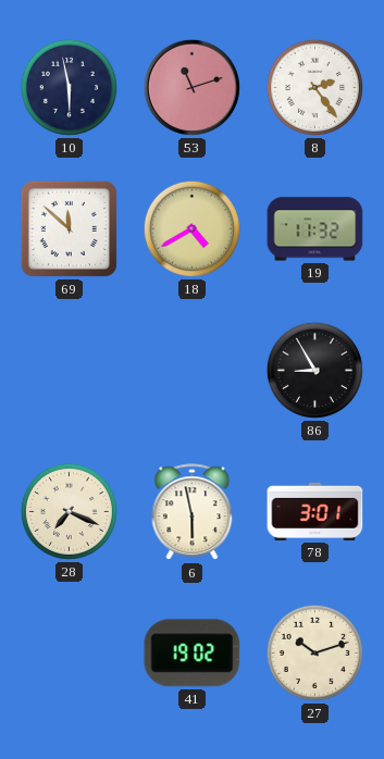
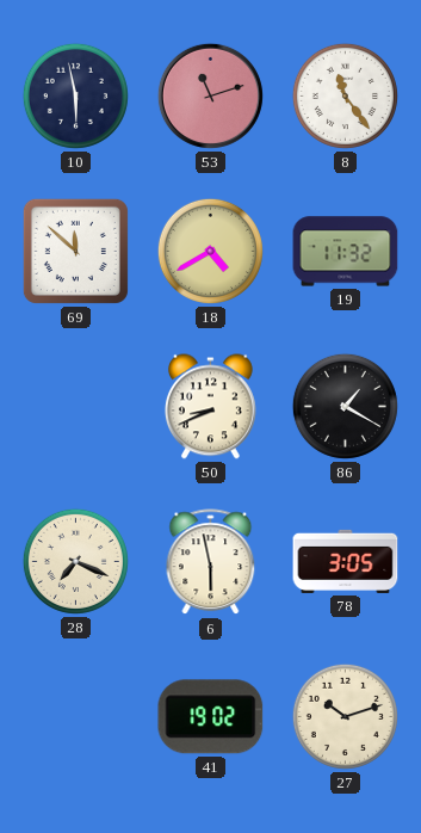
8: 2:24 -> 11:24 (345, 95)
50: none -> 8:41 (210, 407)
86: 8:55 -> 1:20 (345, 406)
78: 3:01 -> 3:05 (346, 561)
